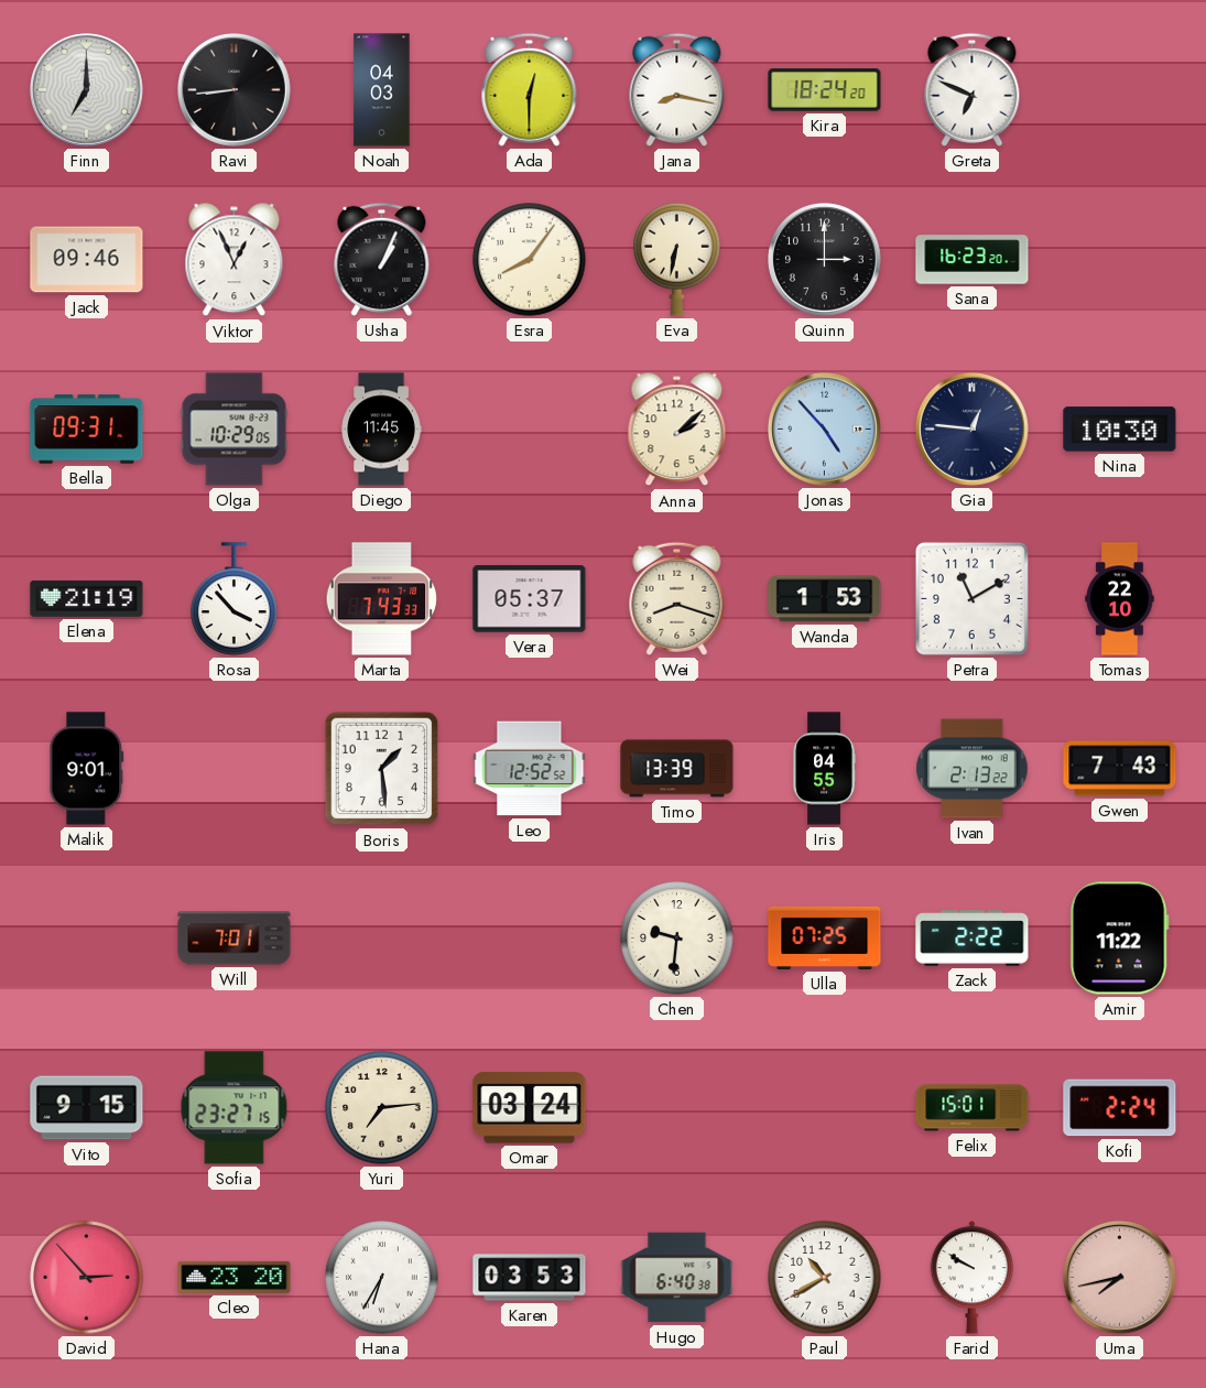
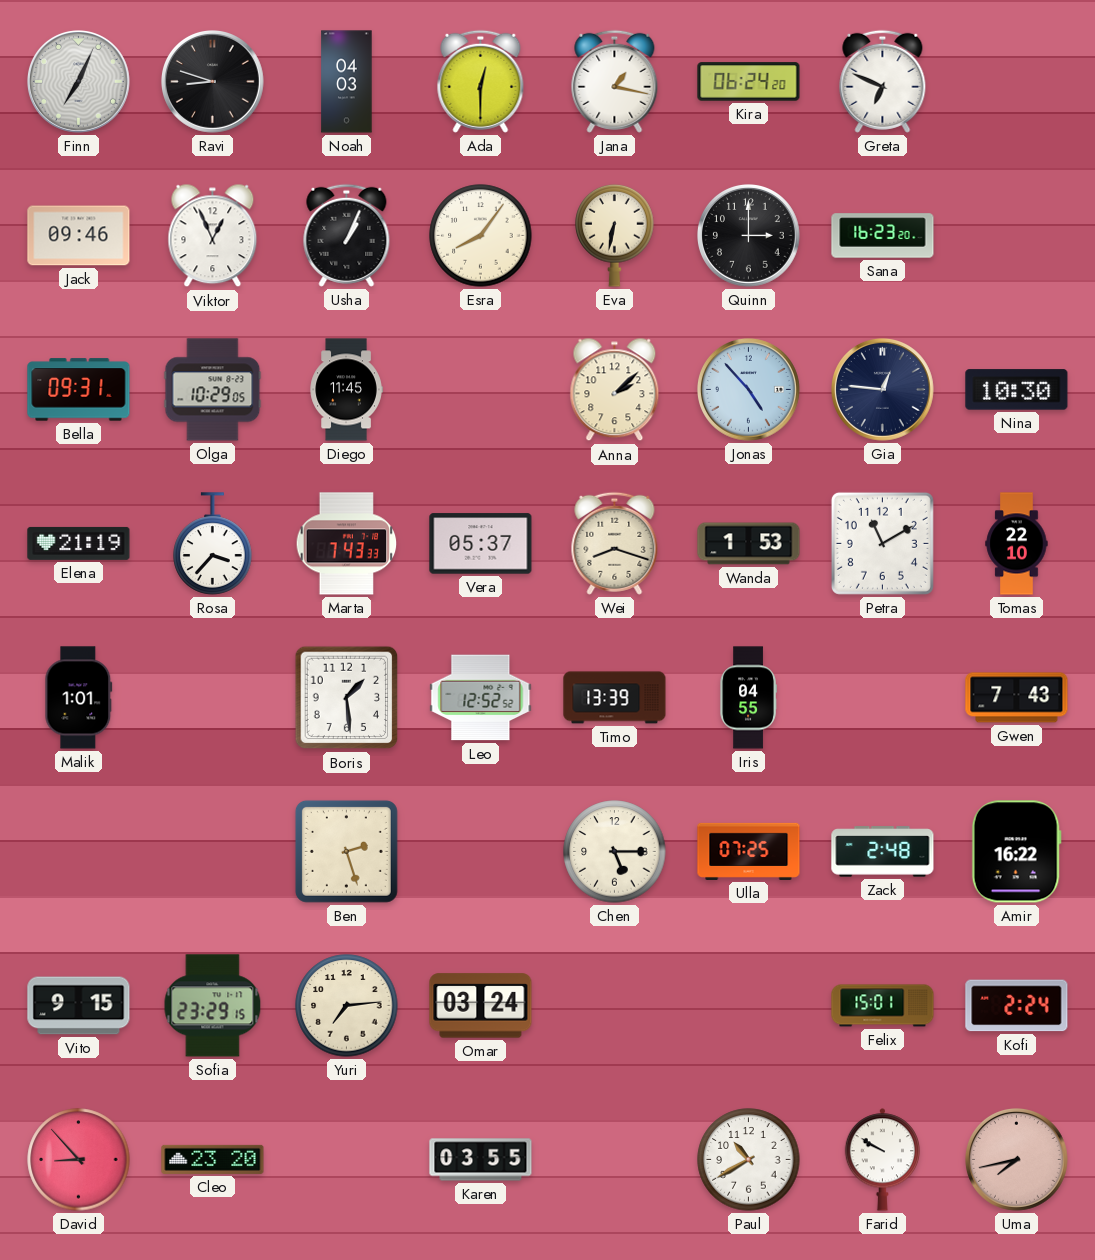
Finn: 7:00 -> 7:04 (79, 82)
Ravi: 8:44 -> 8:48 (213, 82)
Jana: 8:17 -> 1:17 (615, 81)
Kira: 18:24 -> 06:24 (749, 82)
Rosa: 3:53 -> 3:37 (213, 544)
Malik: 9:01 -> 1:01 (79, 698)
Ivan: 2:13 -> none (973, 769)
Will: 7:01 -> none (235, 939)
Ben: none -> 2:27 (346, 851)
Chen: 9:31 -> 5:15 (615, 852)
Zack: 2:22 -> 2:48 (883, 852)
Amir: 11:22 -> 16:22 (1016, 852)
Sofia: 23:27 -> 23:29 (213, 1006)
David: 2:53 -> 8:53 (79, 1160)
Hana: 6:35 -> none (382, 1278)
Karen: 03:53 -> 03:55 (481, 1160)
Hugo: 6:40 -> none (677, 1278)
